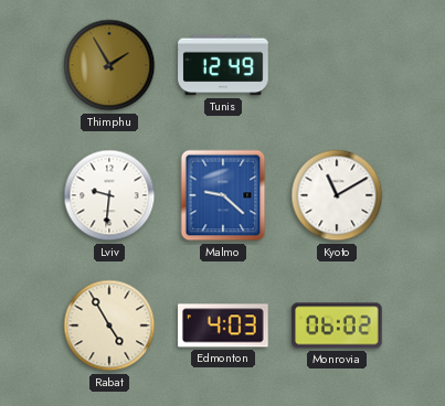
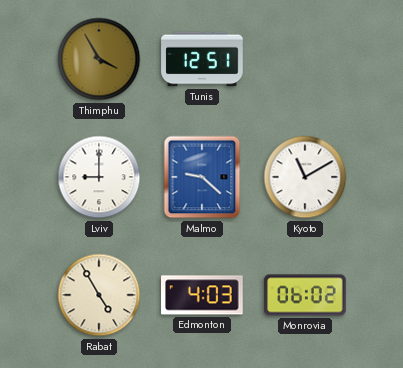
Thimphu: 1:55 -> 3:55 (99, 59)
Tunis: 12:49 -> 12:51 (202, 59)
Lviv: 9:31 -> 9:00 (99, 177)
